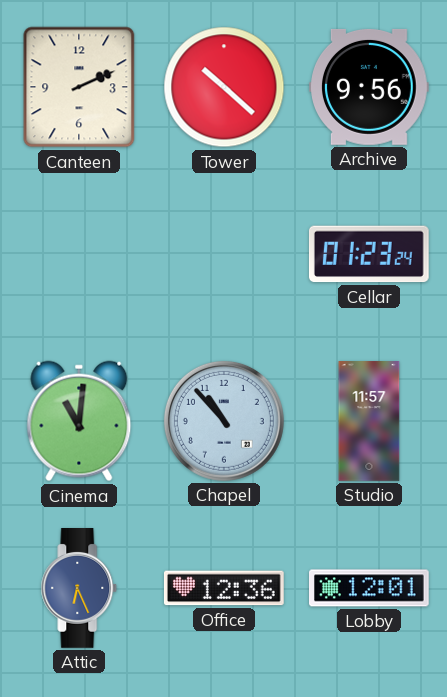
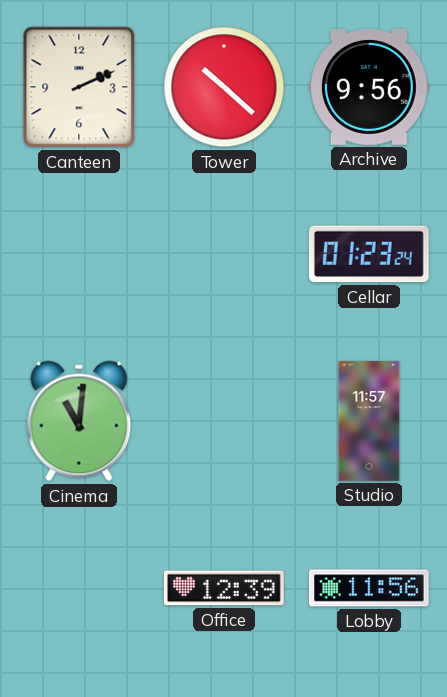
Chapel: 10:53 -> none (224, 421)
Attic: 6:26 -> none (79, 589)
Office: 12:36 -> 12:39 (224, 588)
Lobby: 12:01 -> 11:56 (370, 588)
